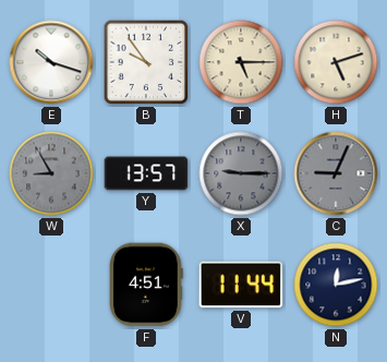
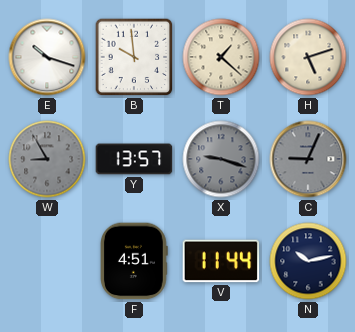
B: 9:54 -> 9:59 (134, 57)
T: 5:15 -> 1:22 (221, 57)
X: 9:15 -> 9:18 (221, 159)
N: 12:13 -> 10:13 (308, 261)
